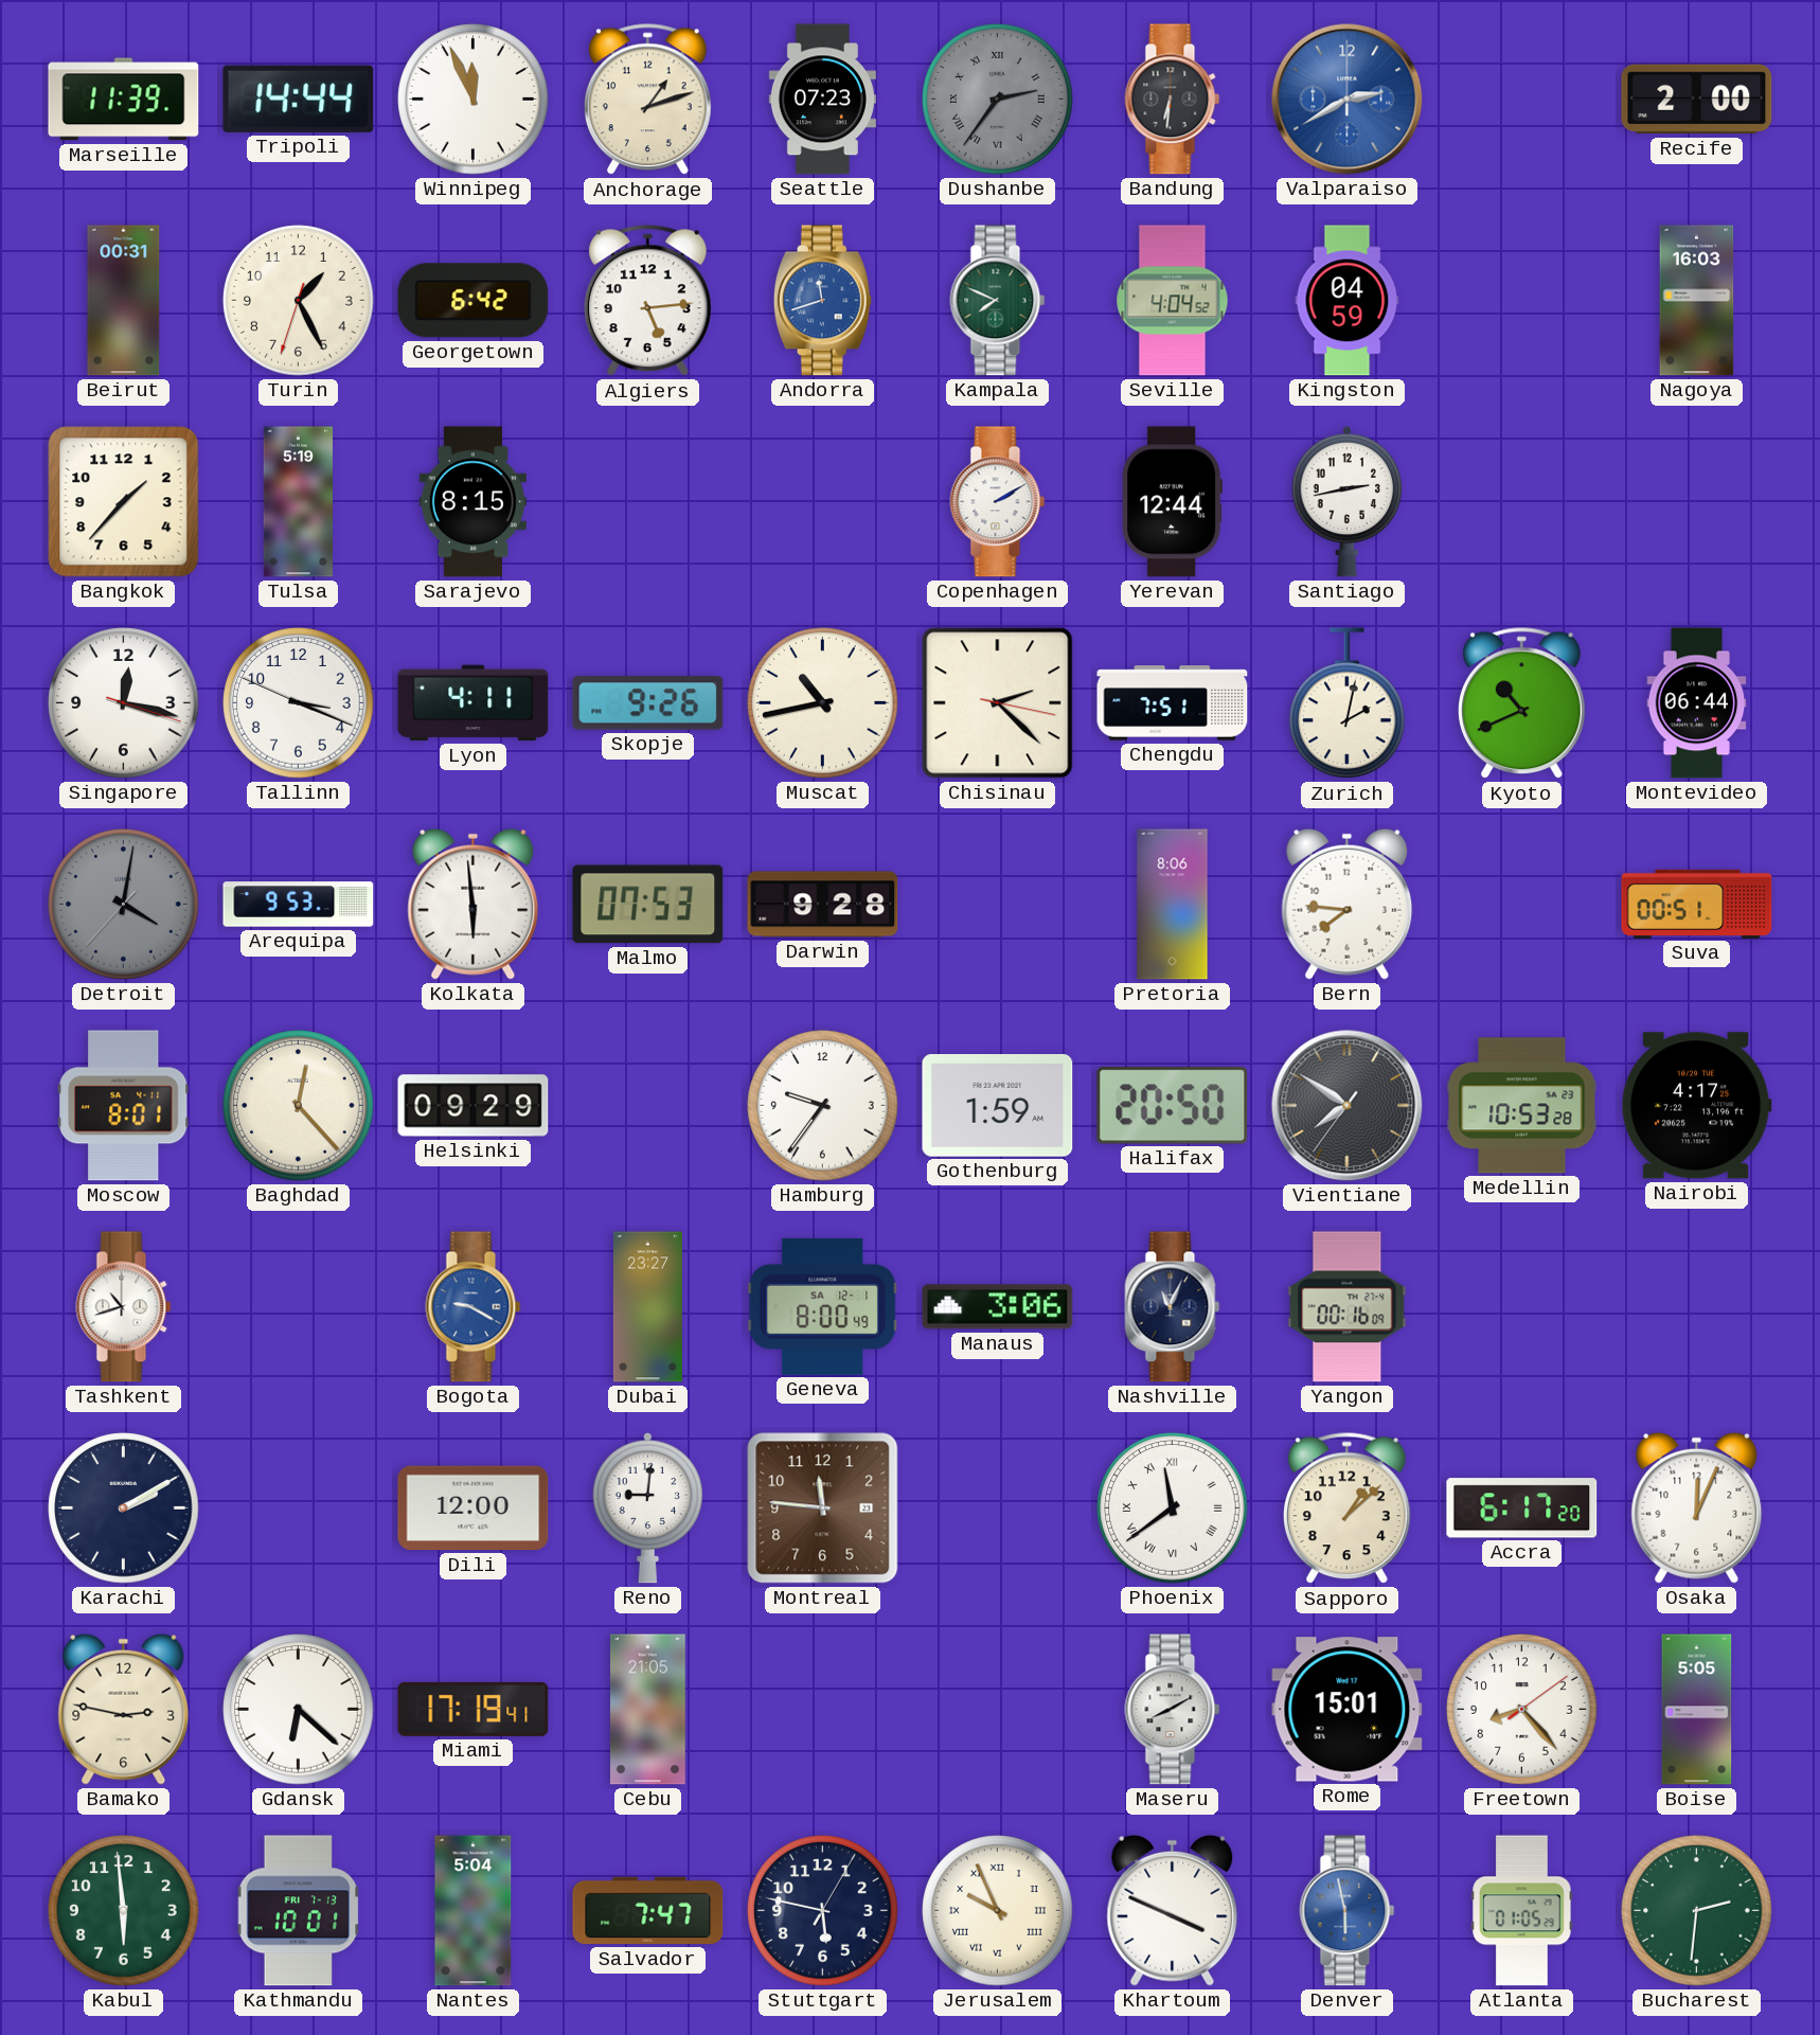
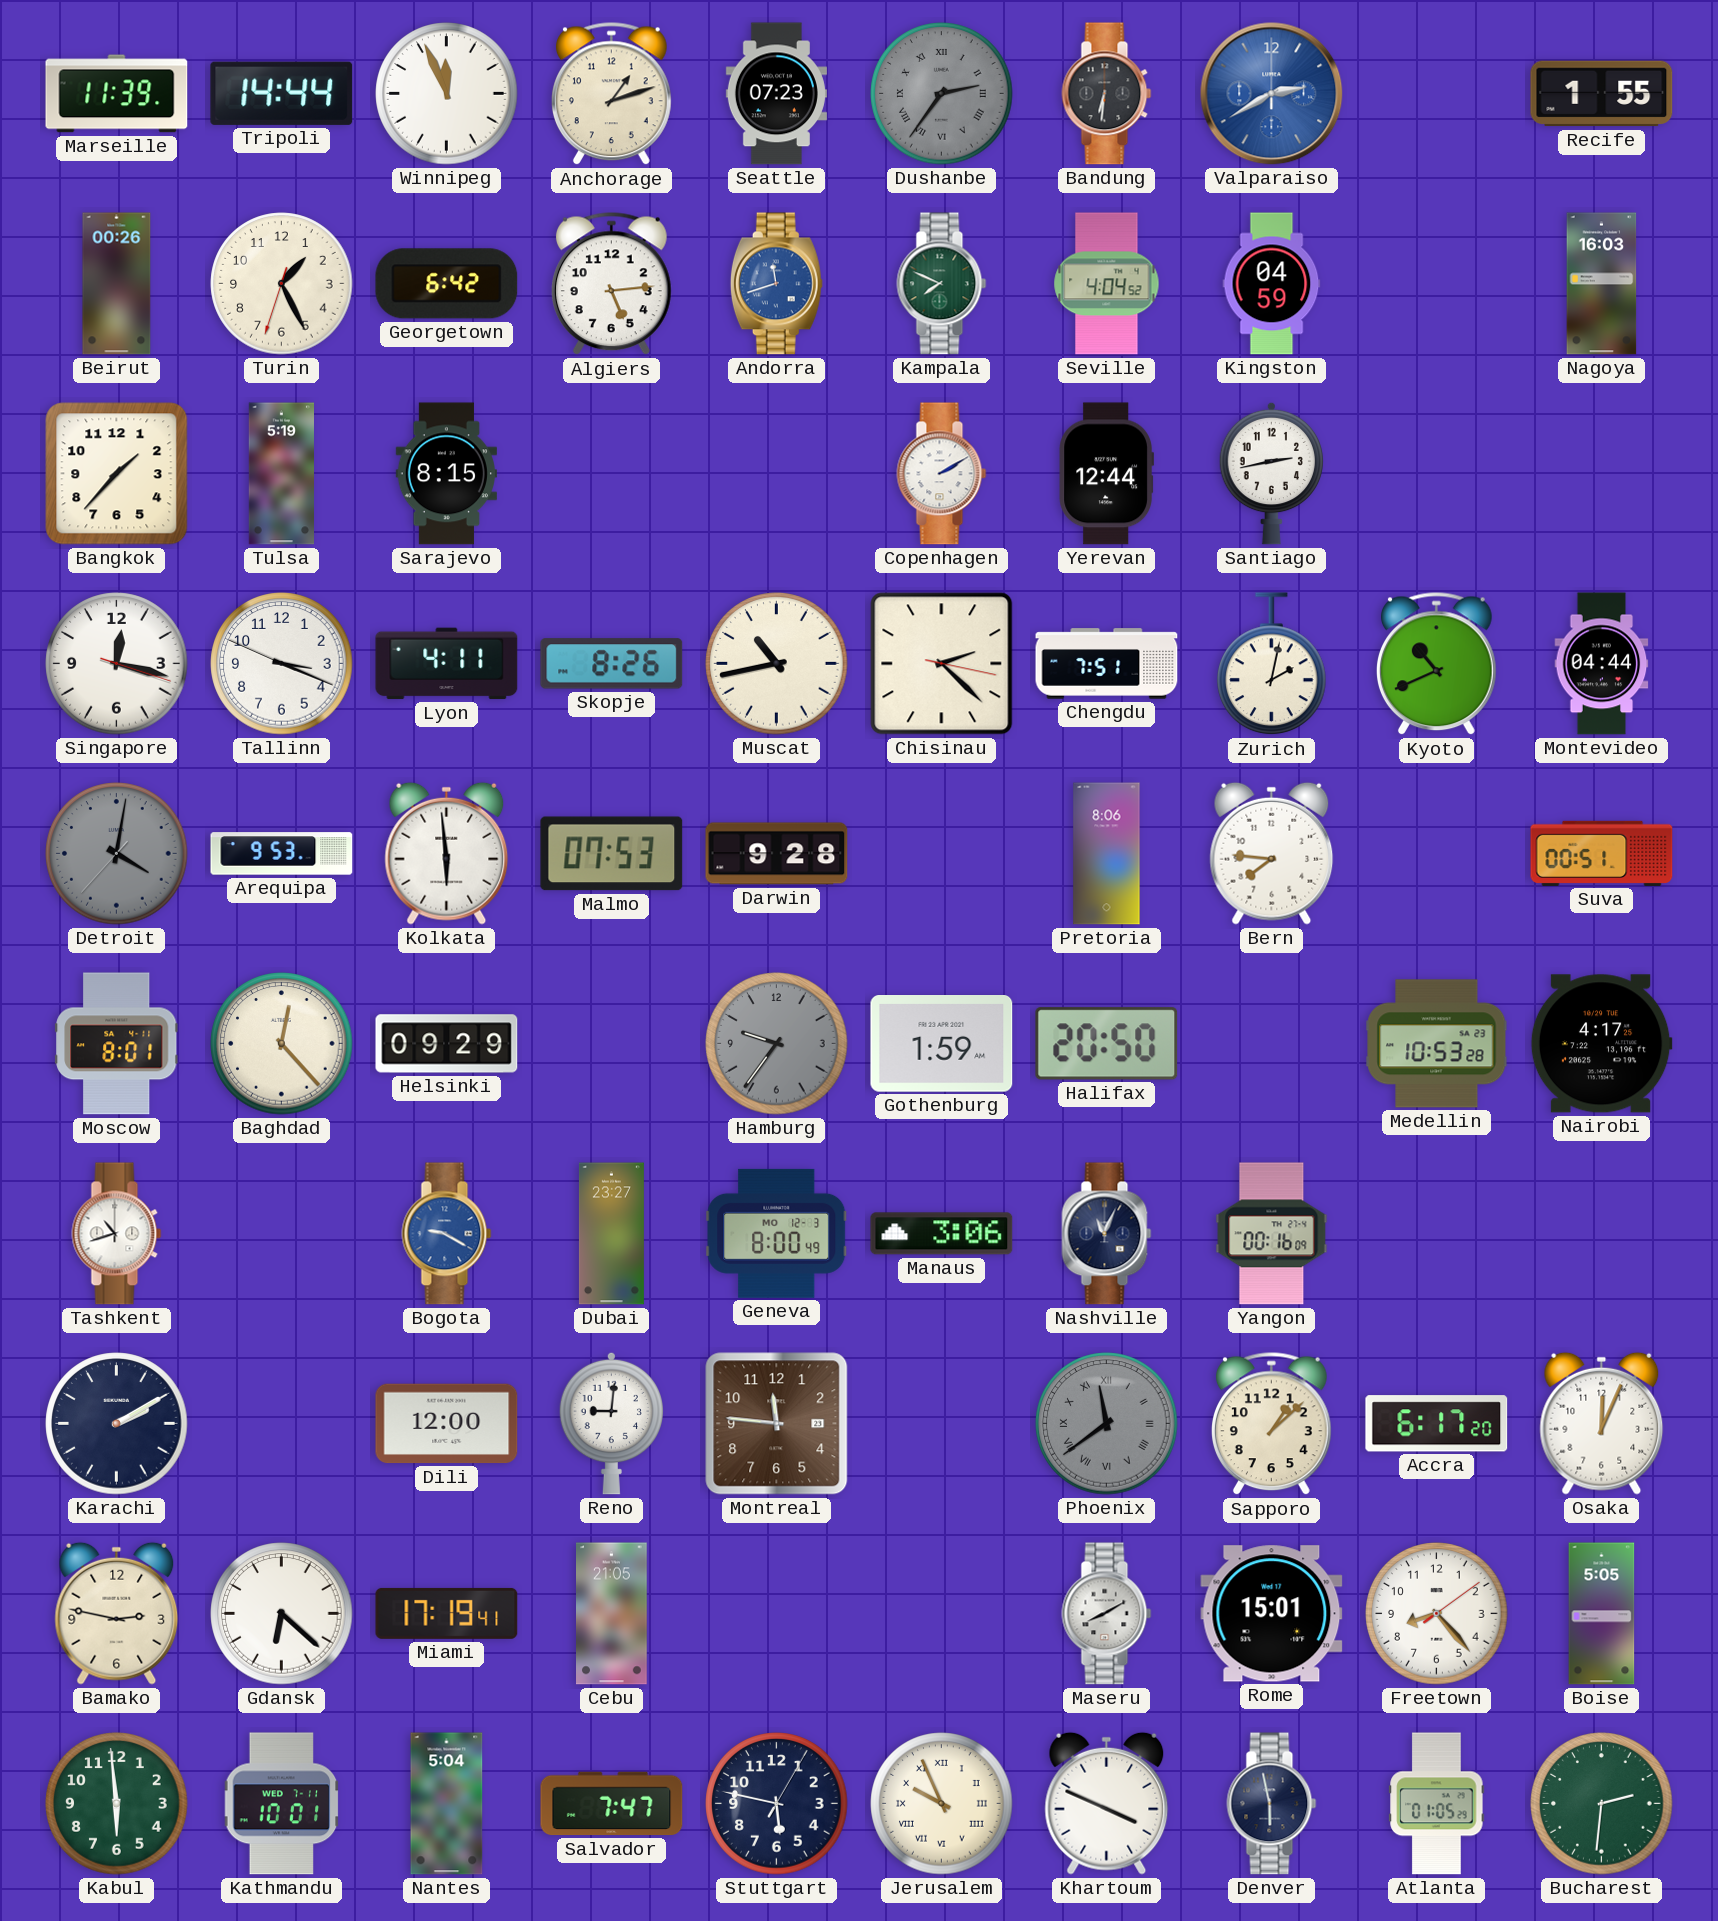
Recife: 2:00 -> 1:55 (1602, 94)
Beirut: 00:31 -> 00:26 (117, 284)
Skopje: 9:26 -> 8:26 (612, 664)
Montevideo: 06:44 -> 04:44 (1602, 664)
Hamburg dial: white -> grey (777, 1044)
Vientiane: 7:50 -> none (1348, 1106)
Geneva date: SA 12-1 -> MO 12-3 (777, 1233)
Phoenix dial: white -> grey (1107, 1424)
Kathmandu date: FRI 7-13 -> WED 7-11 (282, 1804)
Denver dial: blue -> navy (1272, 1804)
